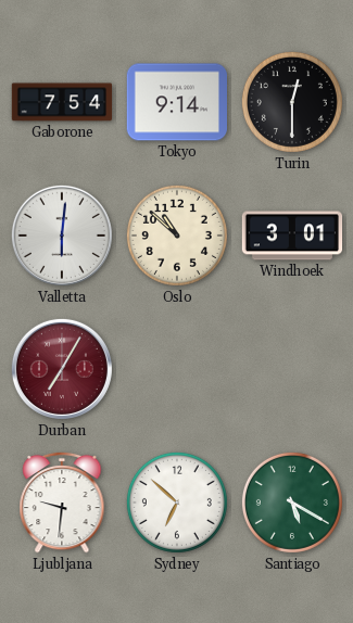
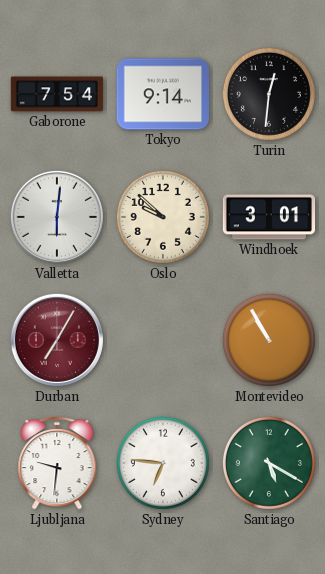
Turin: 12:30 -> 12:31 (269, 94)
Oslo: 10:52 -> 9:52 (163, 217)
Montevideo: none -> 10:55 (269, 340)
Sydney: 6:52 -> 6:46 (163, 463)
